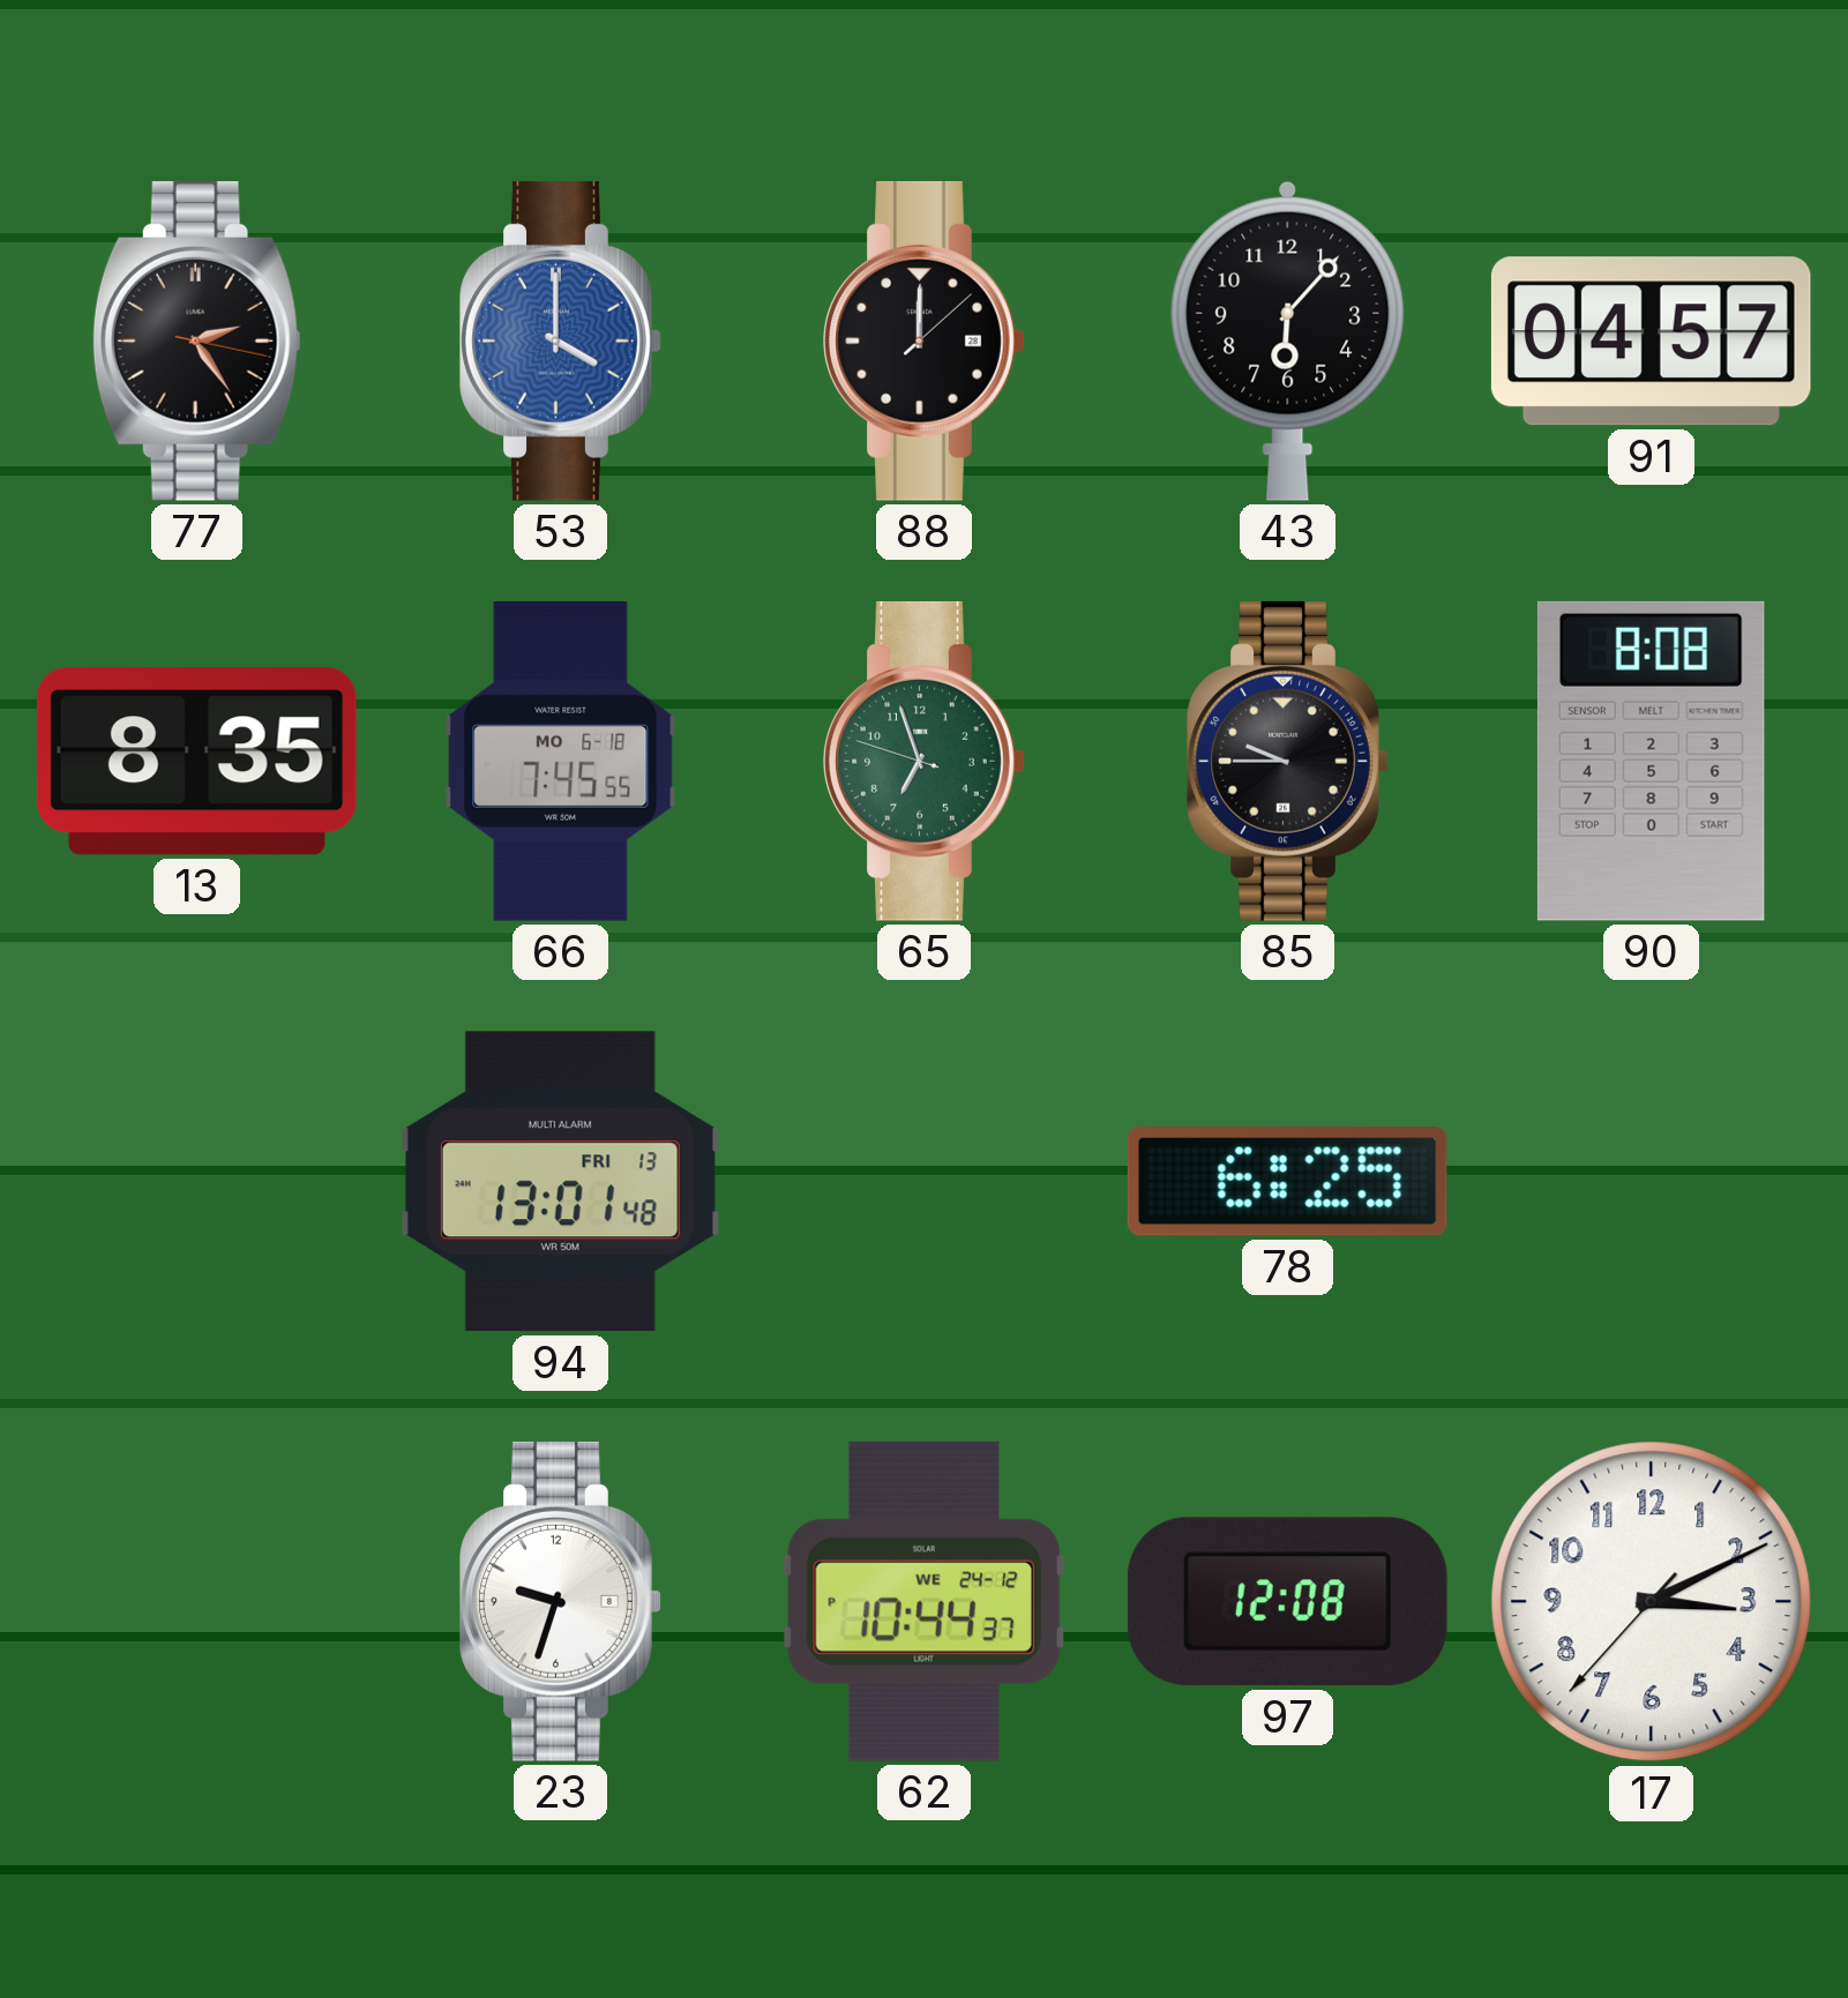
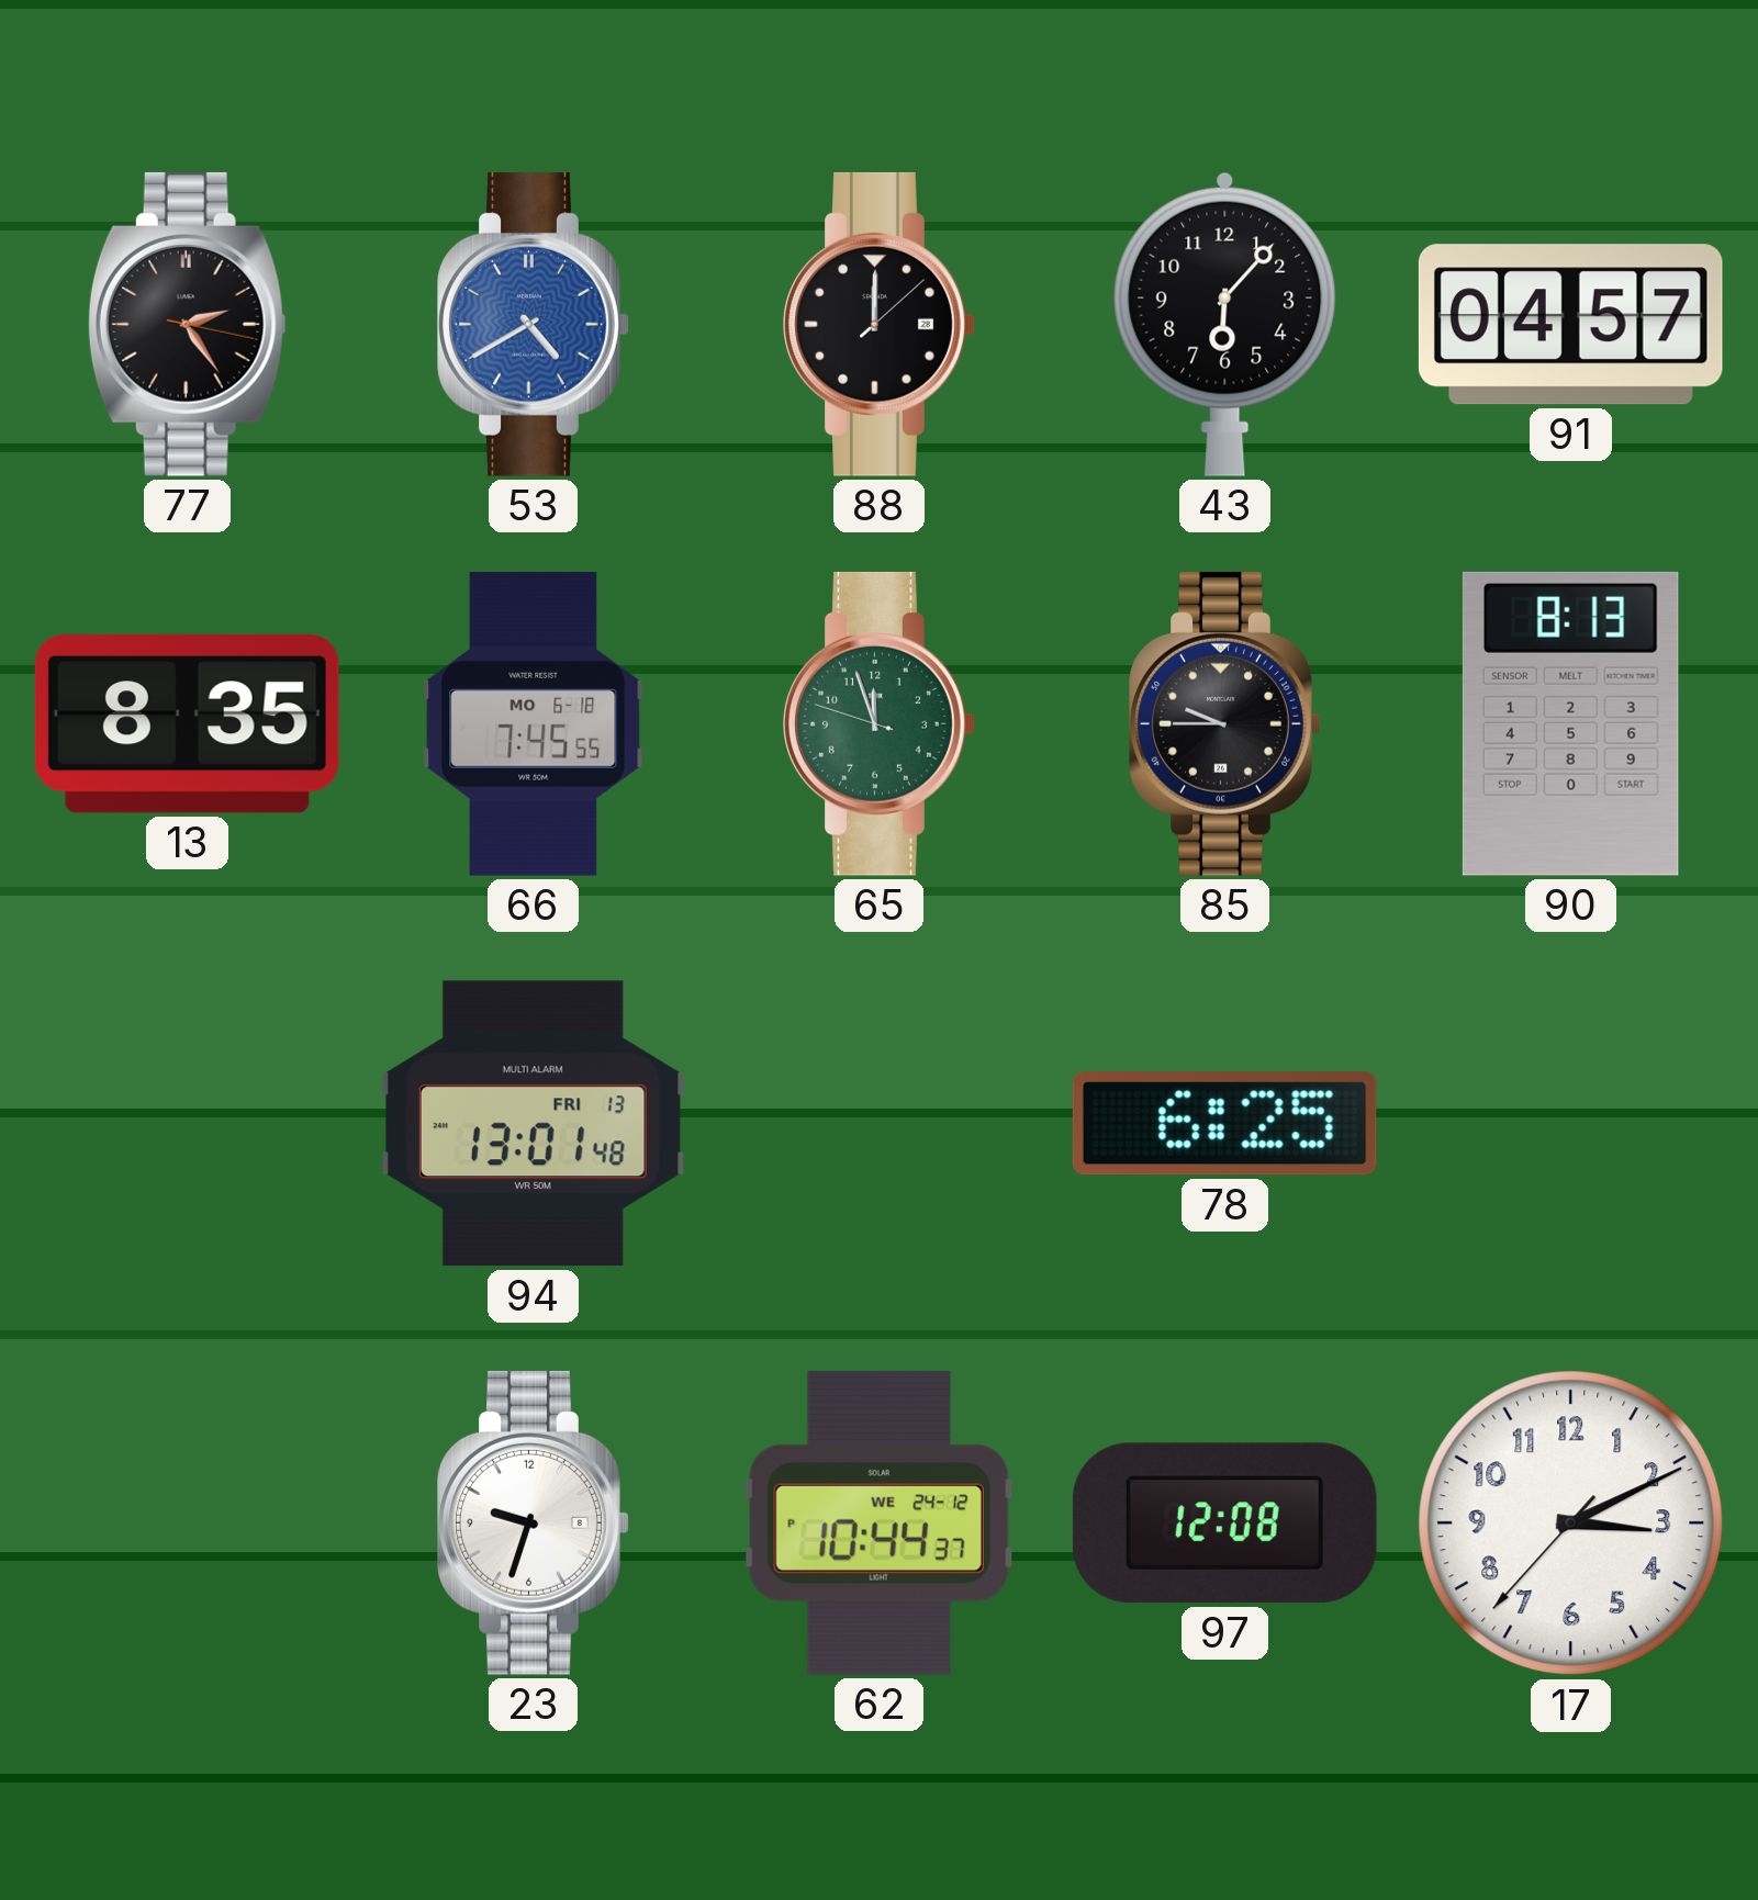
53: 4:00 -> 4:40 (534, 324)
65: 6:56 -> 11:56 (880, 723)
90: 8:08 -> 8:13 (1570, 723)
